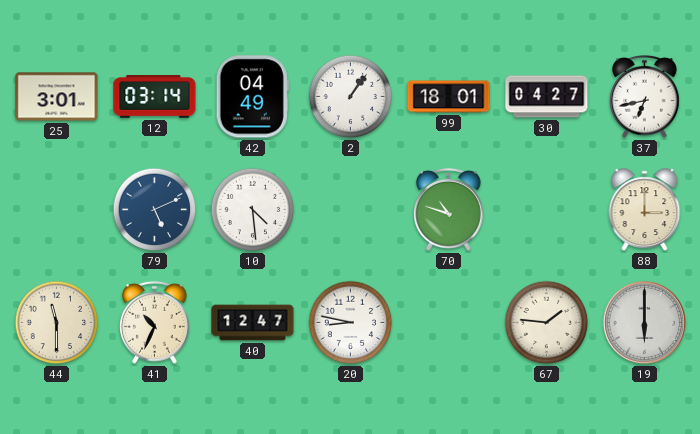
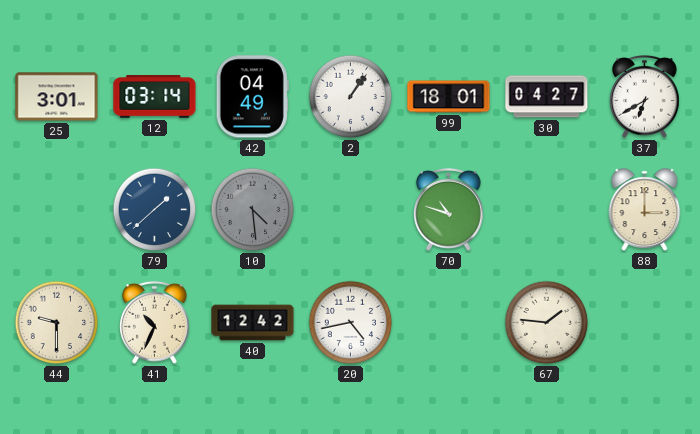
37: 6:43 -> 6:40 (645, 97)
79: 5:11 -> 1:38 (155, 210)
10 dial: white -> grey (253, 210)
44: 11:30 -> 9:30 (57, 323)
40: 12:47 -> 12:42 (253, 323)
20: 8:47 -> 4:43 (351, 323)
19: 6:00 -> none (644, 322)
